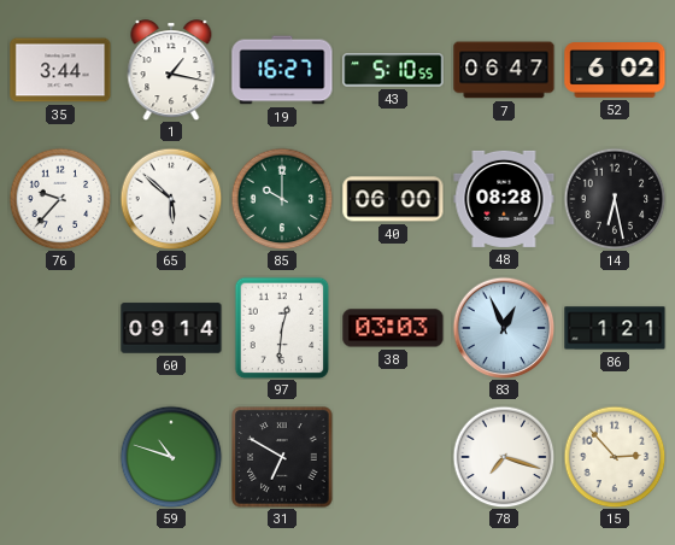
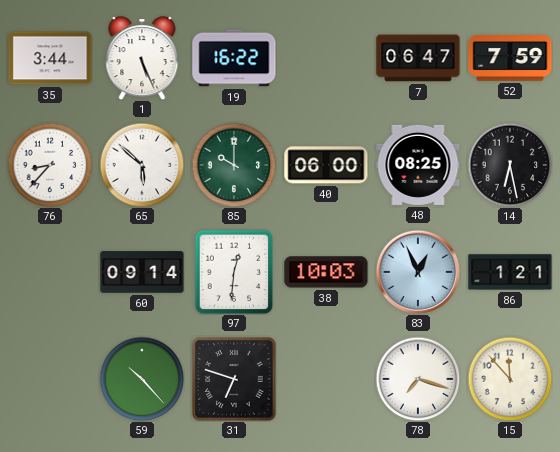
1: 1:17 -> 5:26 (142, 58)
19: 16:27 -> 16:22 (234, 58)
43: 5:10 -> none (393, 70)
52: 6:02 -> 7:59 (510, 58)
76: 9:37 -> 8:37 (50, 165)
48: 08:28 -> 08:25 (418, 165)
38: 03:03 -> 10:03 (326, 272)
59: 10:48 -> 10:23 (142, 379)
31: 6:50 -> 6:48 (234, 379)
15: 2:53 -> 11:53 (510, 379)
